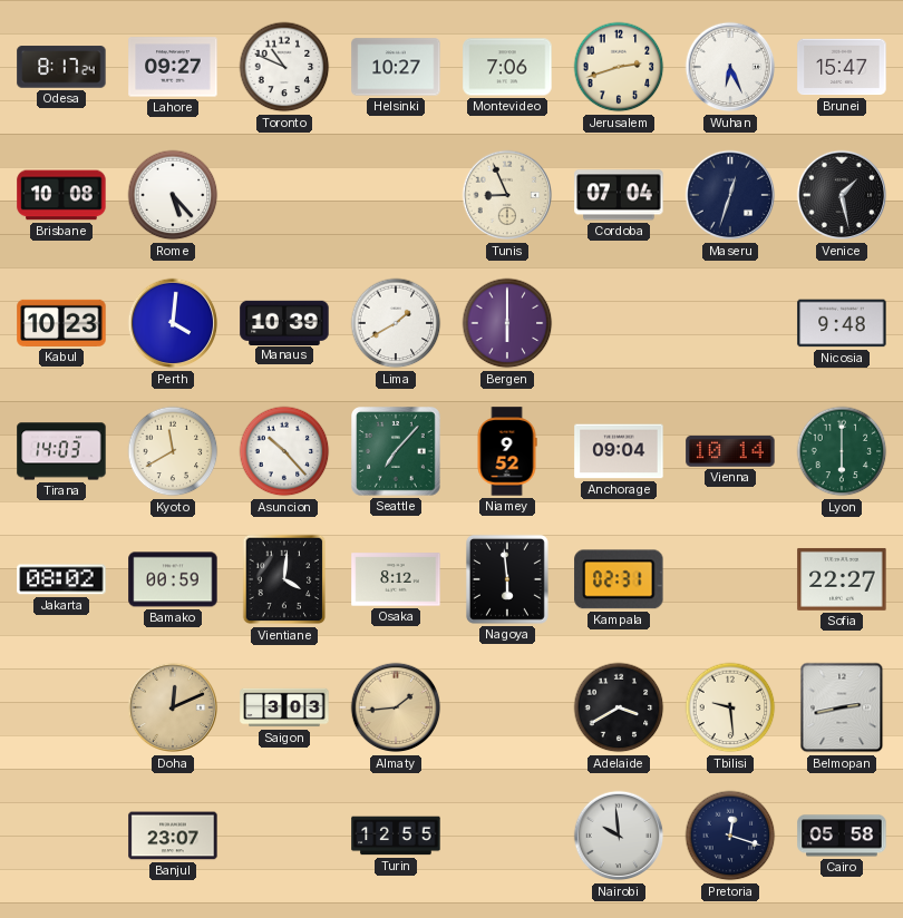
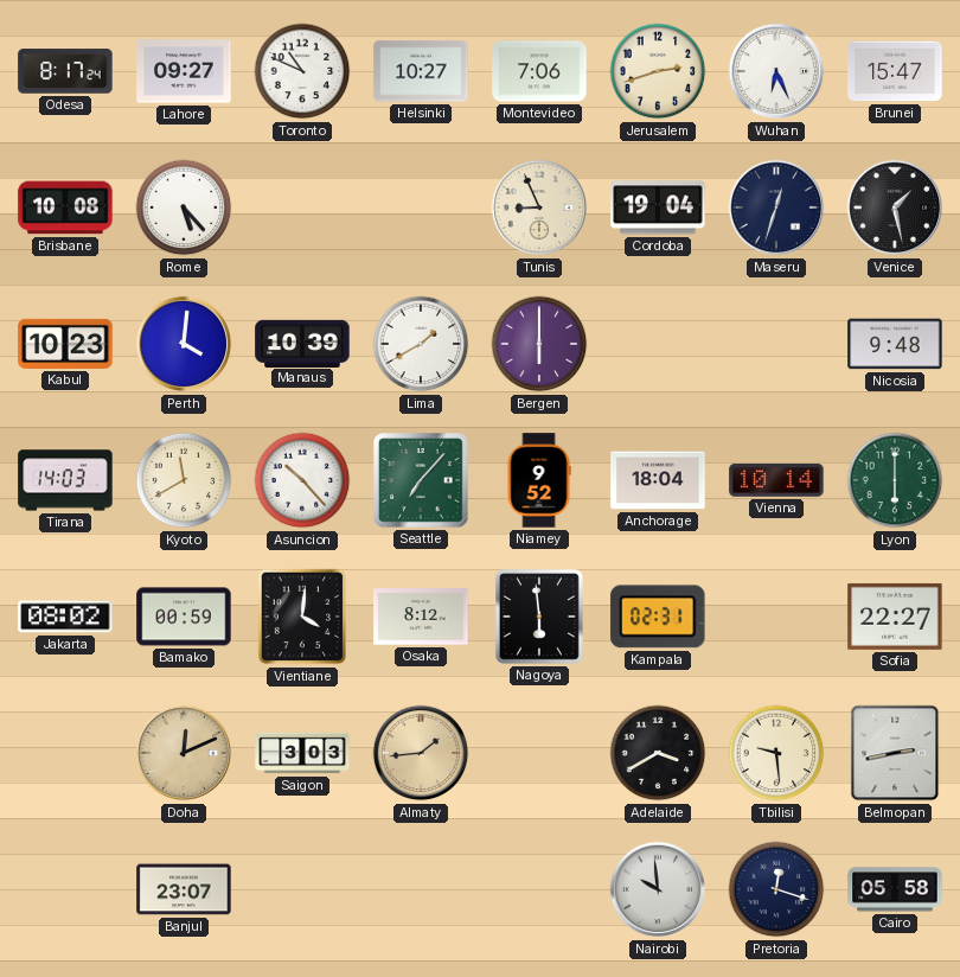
Cordoba: 07:04 -> 19:04 (658, 207)
Anchorage: 09:04 -> 18:04 (658, 480)
Turin: 12:55 -> none (396, 836)
